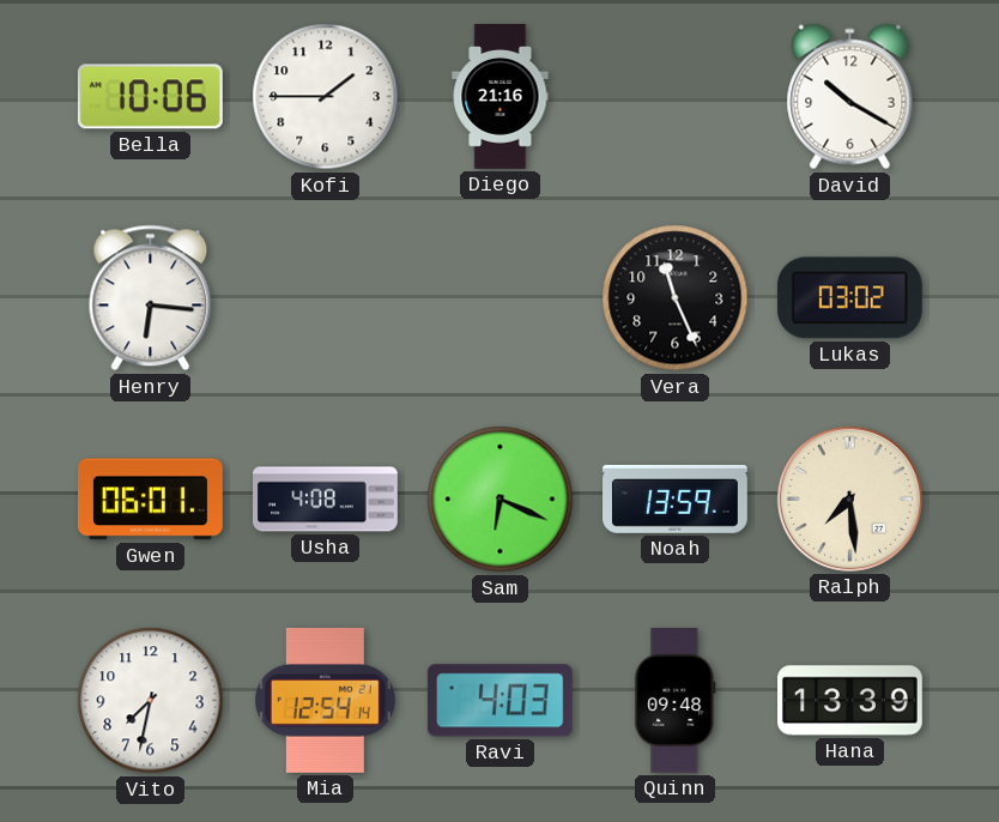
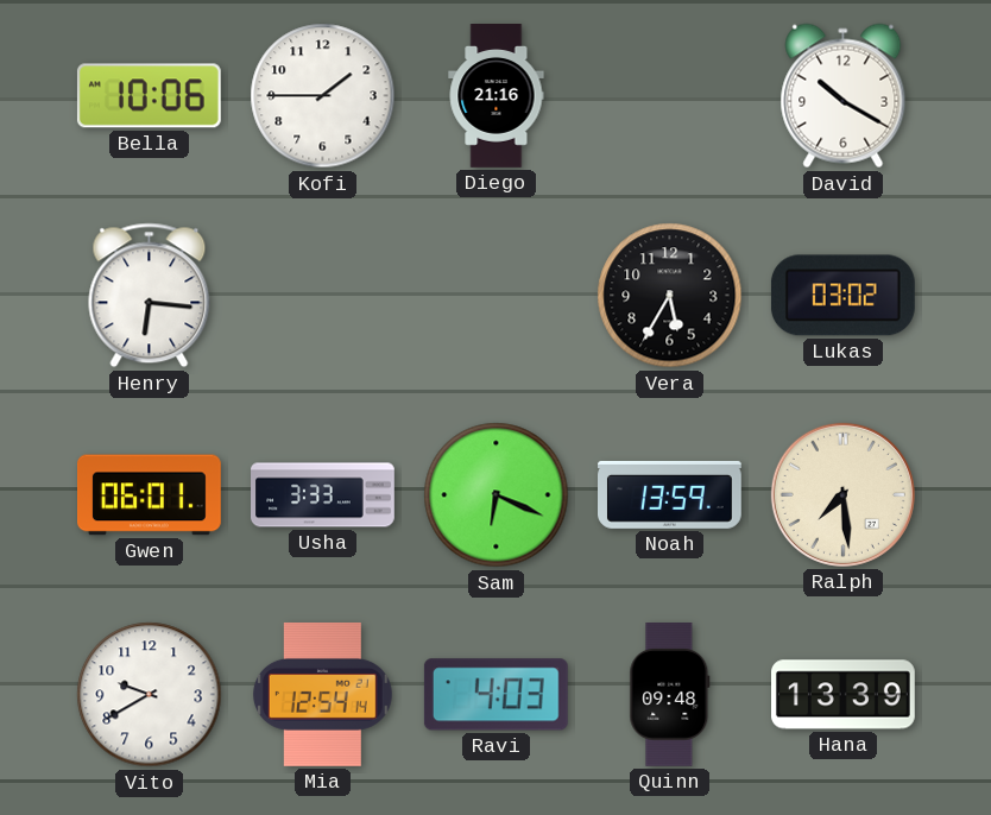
Vera: 11:26 -> 5:35 (670, 296)
Usha: 4:08 -> 3:33 (323, 495)
Vito: 7:32 -> 9:40 (150, 695)
